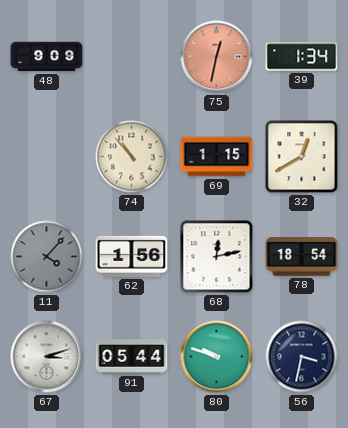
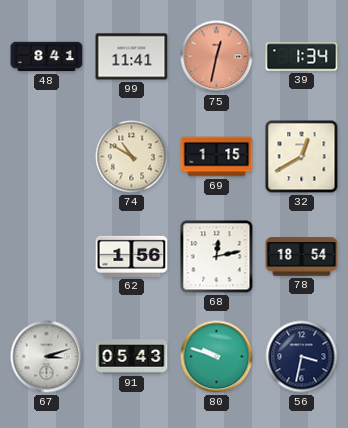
48: 9:09 -> 8:41 (47, 57)
99: none -> 11:41 (132, 57)
74: 10:53 -> 10:50 (132, 157)
11: 4:07 -> none (47, 257)
91: 05:44 -> 05:43 (132, 357)
